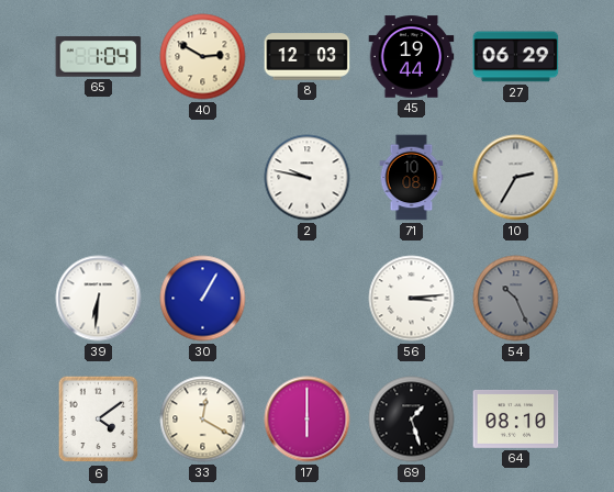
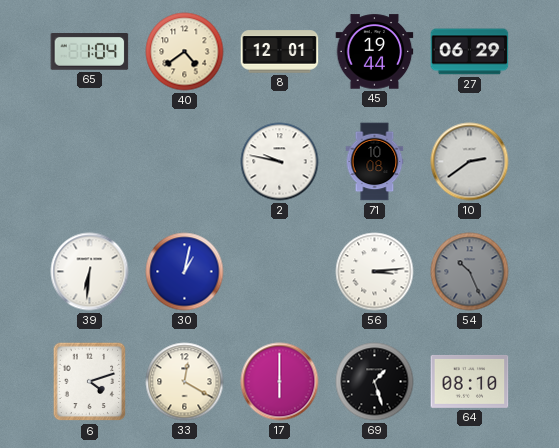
40: 2:50 -> 4:39 (185, 52)
8: 12:03 -> 12:01 (280, 52)
10: 2:35 -> 2:39 (470, 162)
30: 1:05 -> 1:02 (185, 272)
6: 4:09 -> 4:12 (90, 382)
